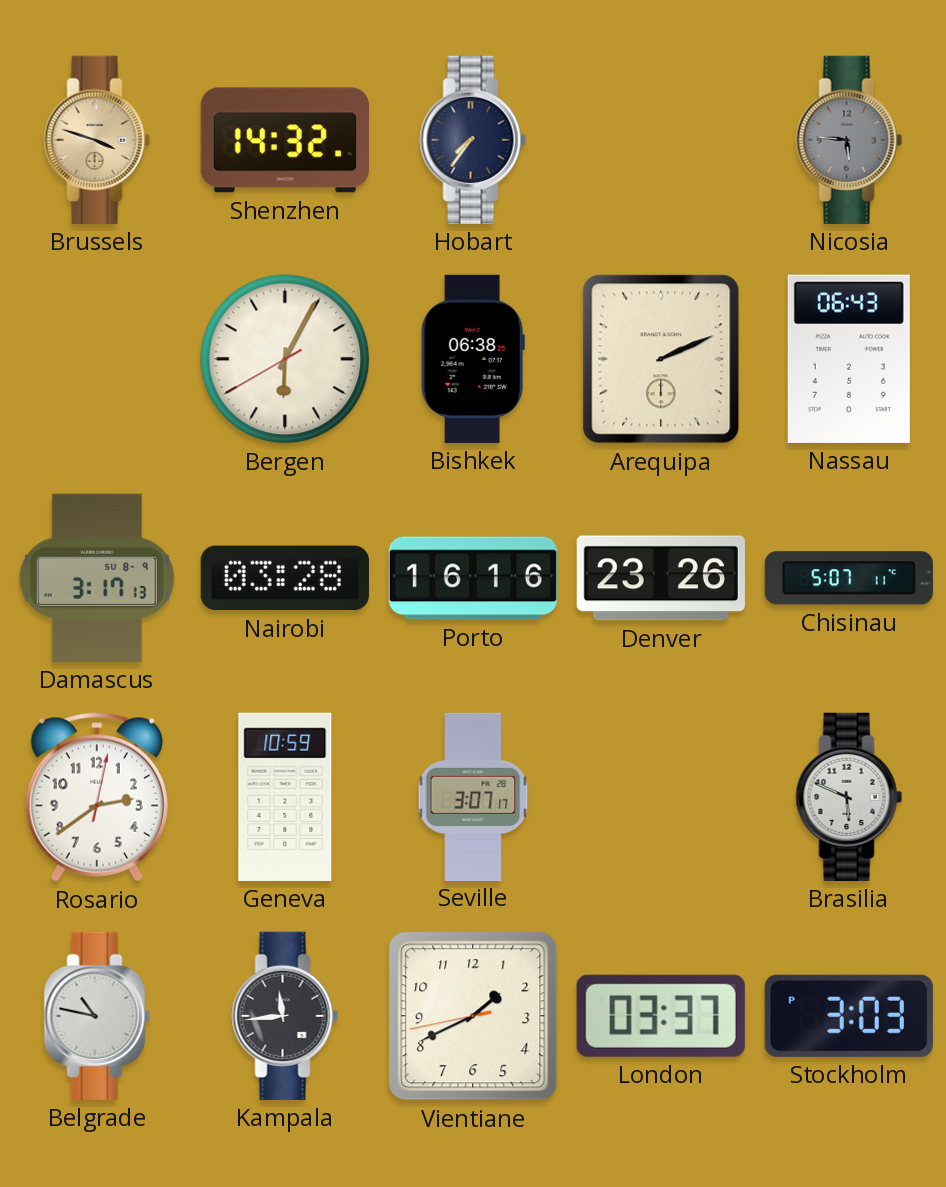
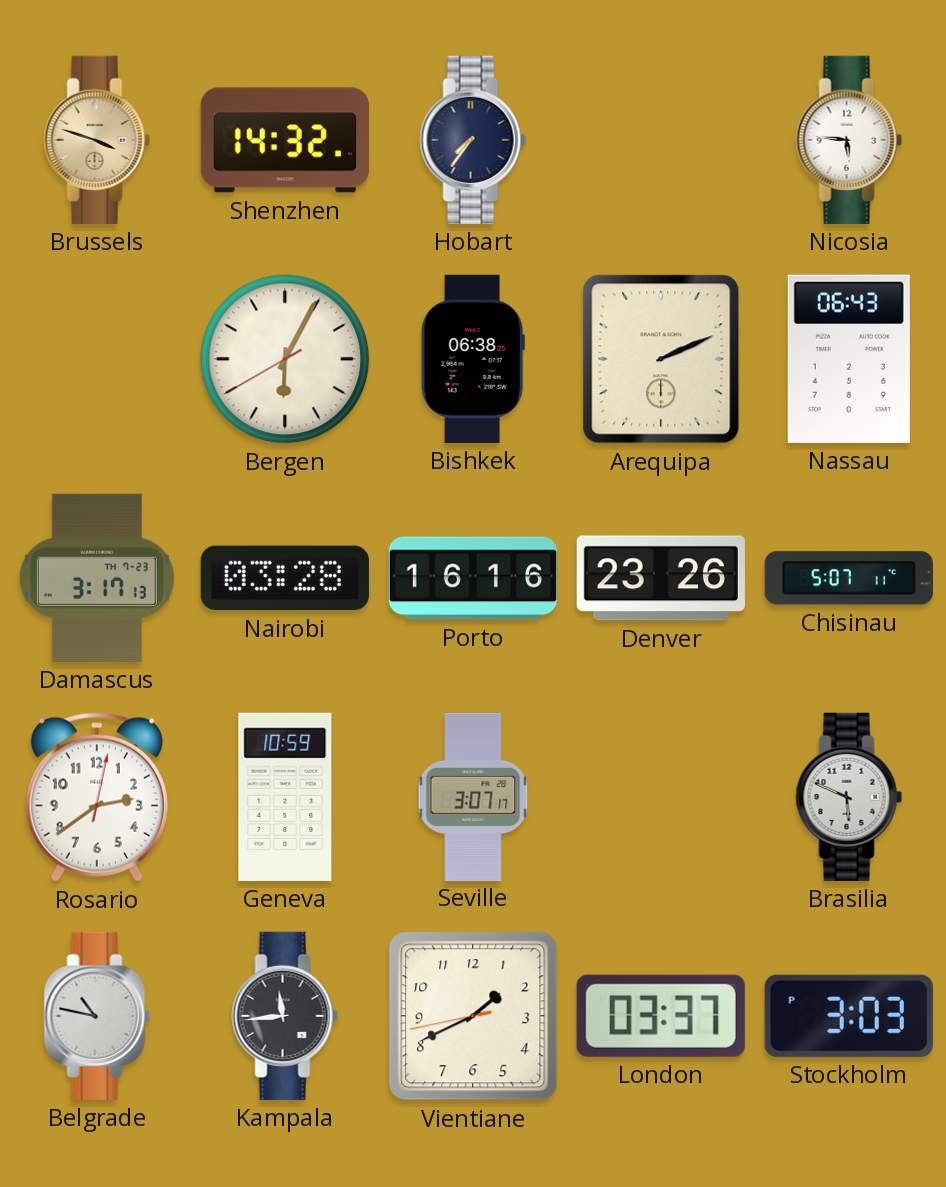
Nicosia dial: grey -> white (849, 140)
Damascus date: SU 8-9 -> TH 7-23 (97, 578)
